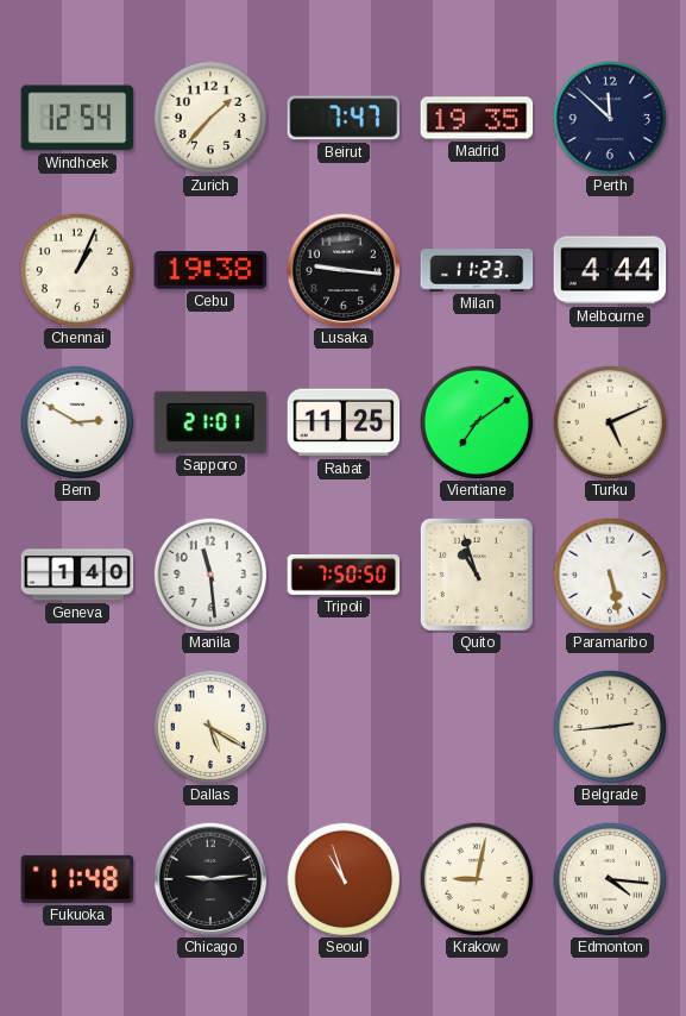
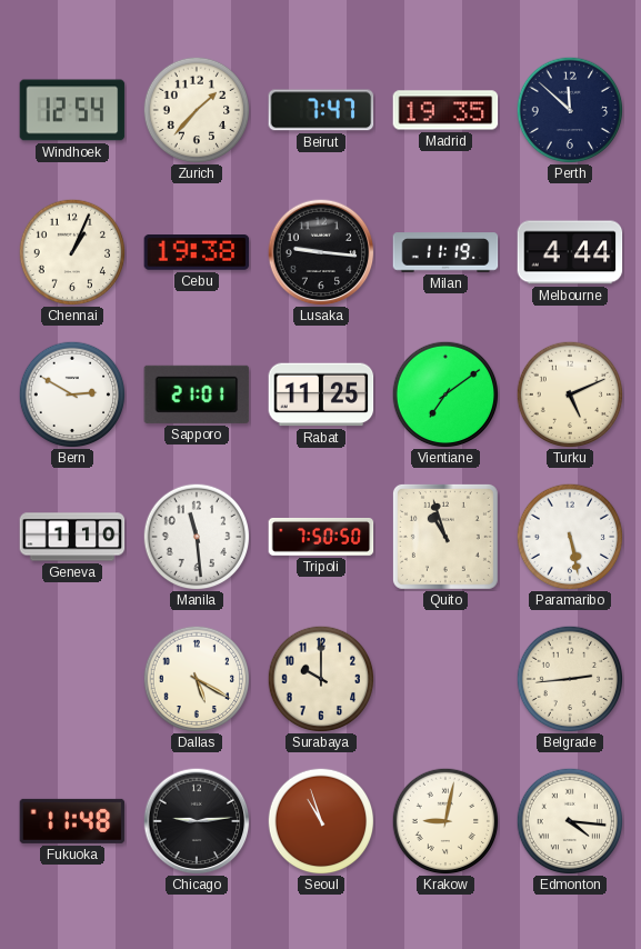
Milan: 11:23 -> 11:19 (445, 252)
Geneva: 1:40 -> 1:10 (72, 537)
Surabaya: none -> 10:00 (321, 679)
